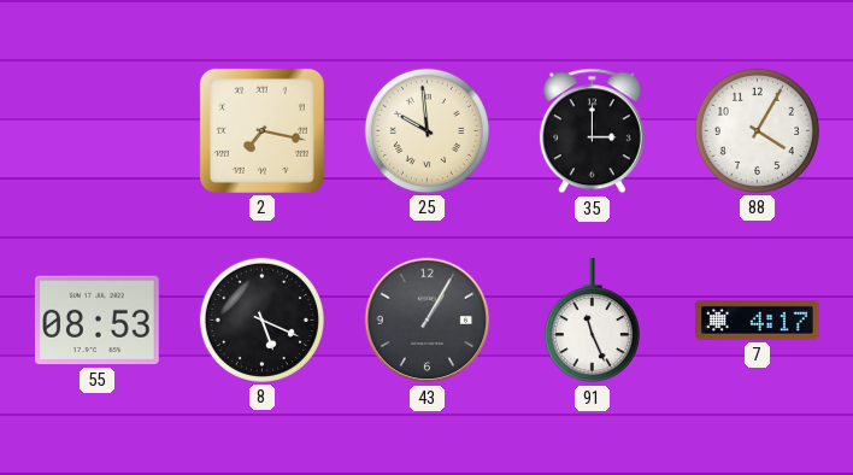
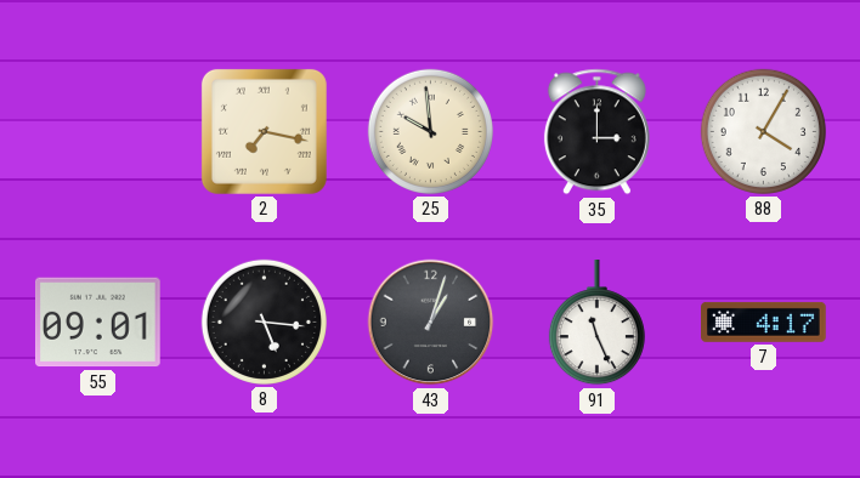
55: 08:53 -> 09:01 (98, 323)
8: 5:19 -> 5:16 (264, 321)
43: 1:05 -> 1:03 (431, 323)
